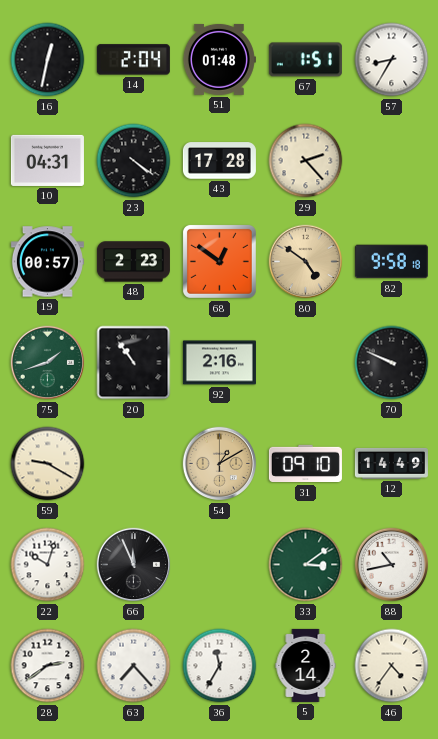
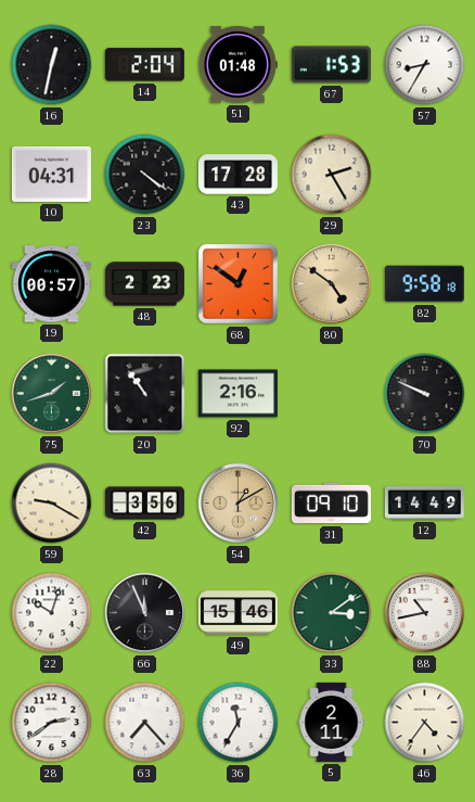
67: 1:51 -> 1:53 (331, 65)
29: 2:23 -> 2:25 (332, 175)
42: none -> 3:56 (144, 504)
49: none -> 15:46 (237, 613)
5: 2:14 -> 2:11 (332, 722)
